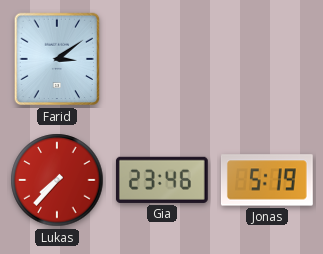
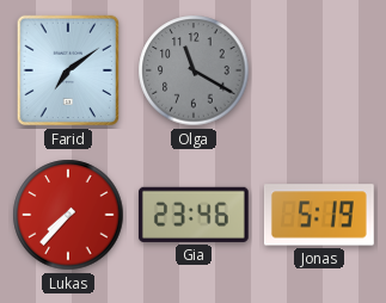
Farid: 3:09 -> 7:09 (68, 70)
Olga: none -> 11:20 (194, 70)
